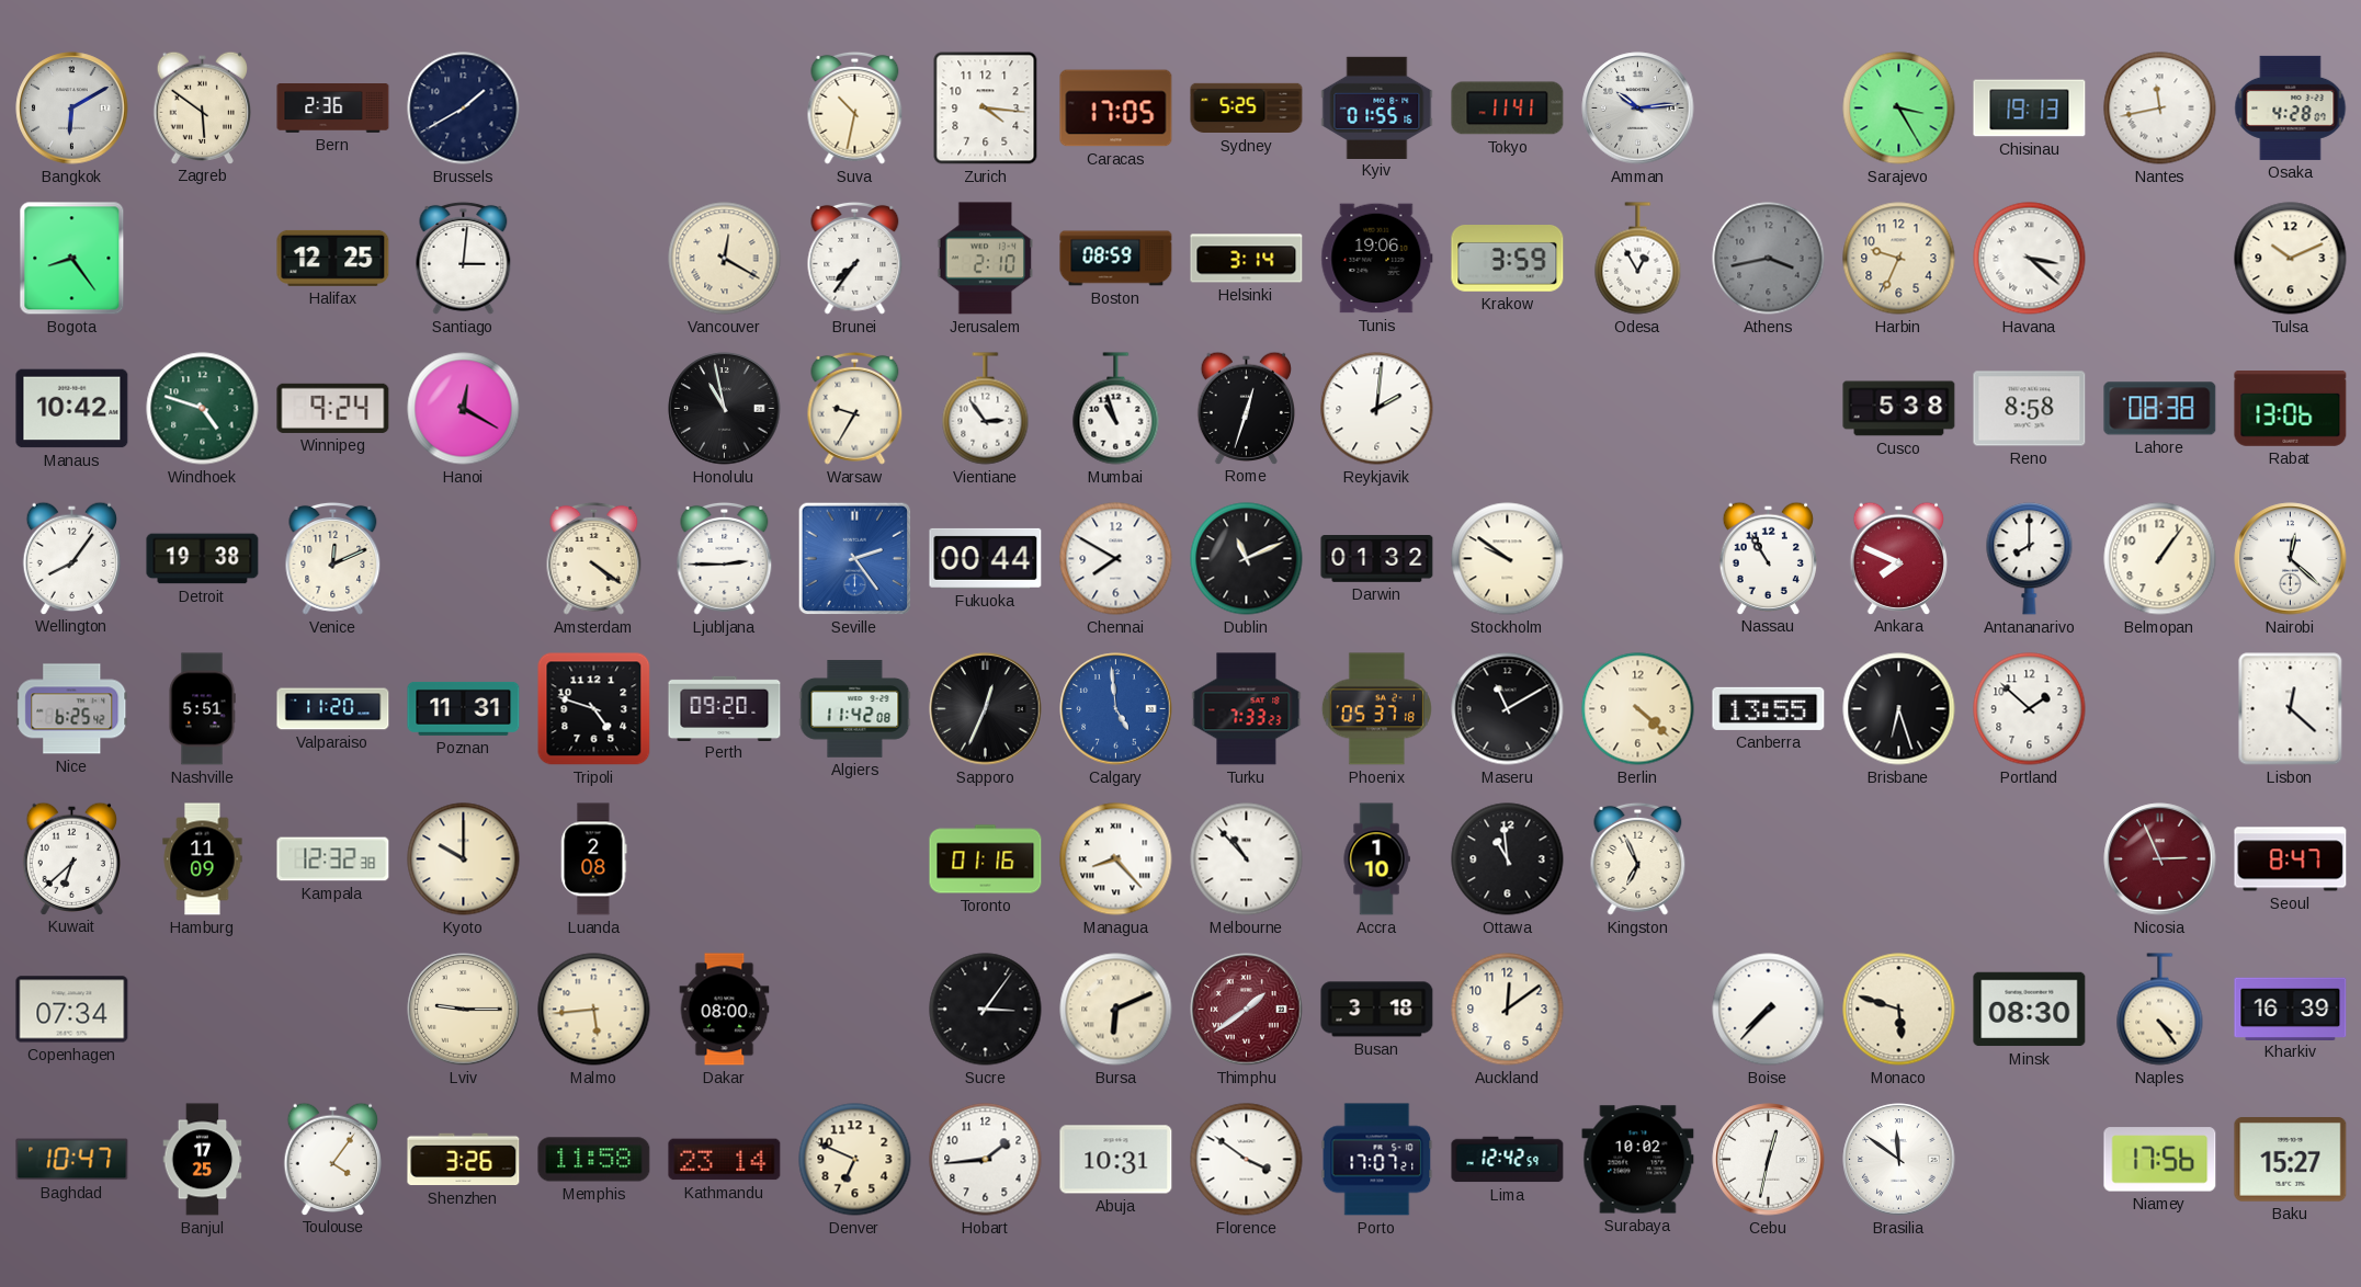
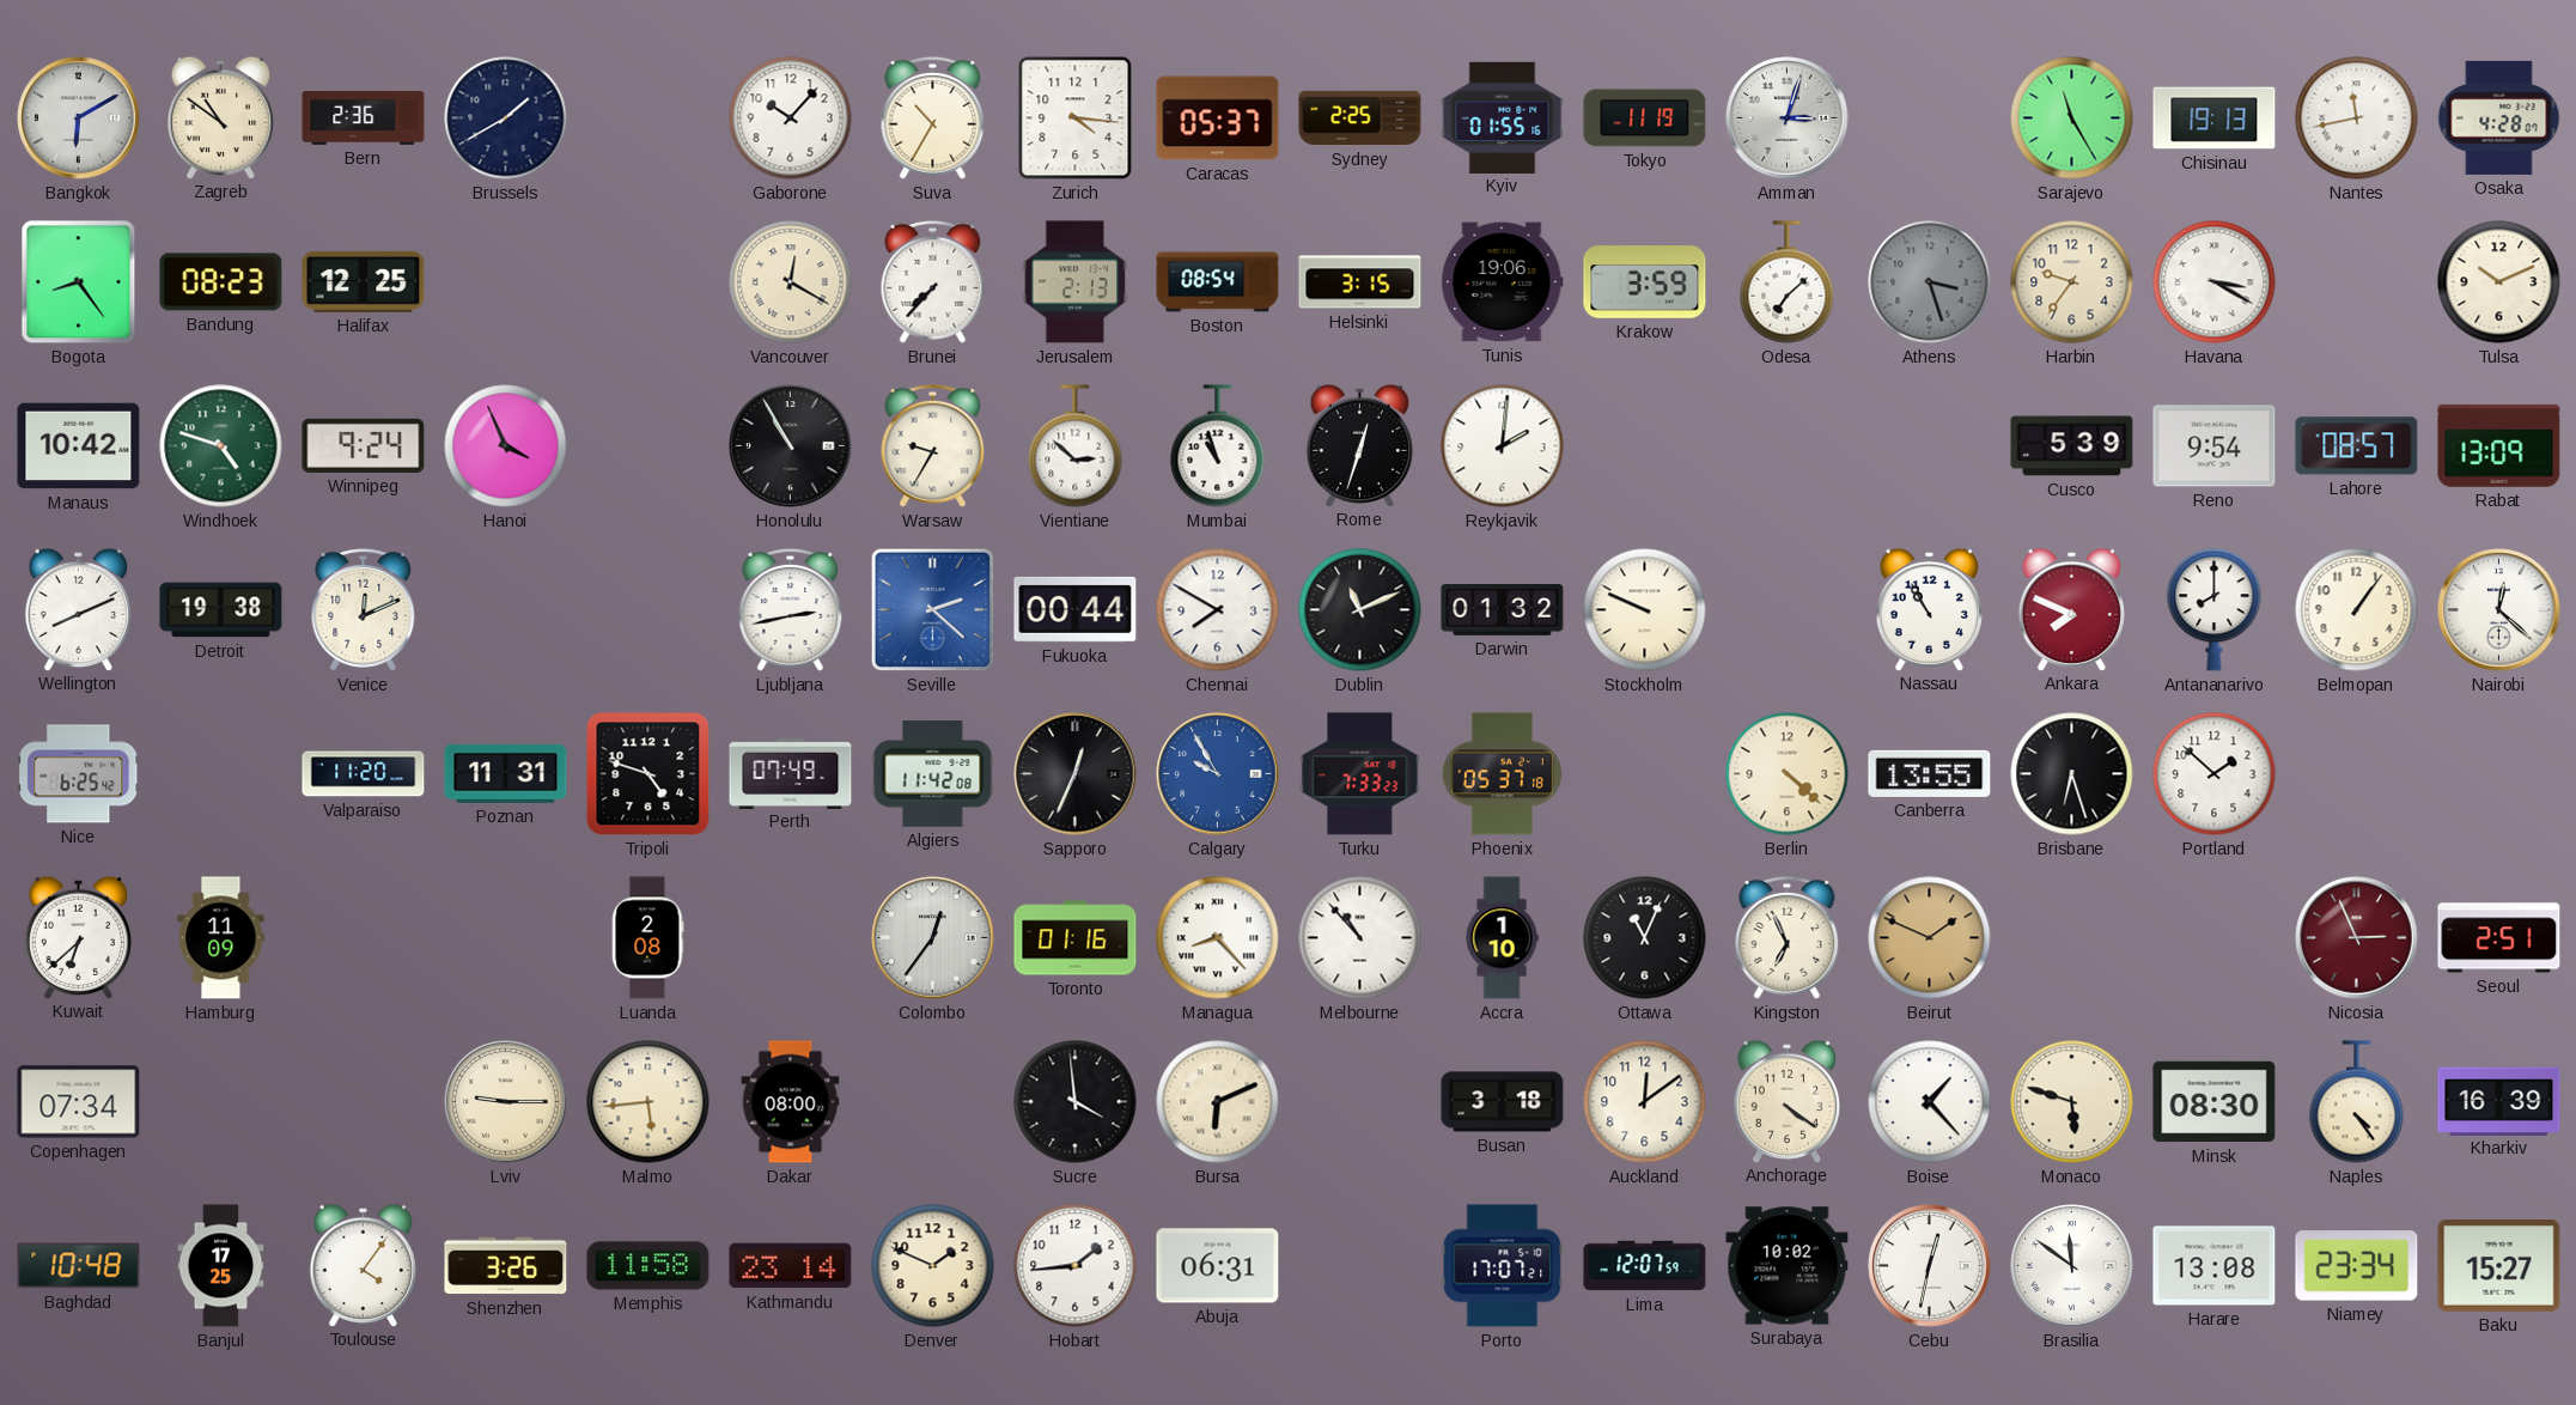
Zagreb: 5:51 -> 10:51 (220, 117)
Gaborone: none -> 10:07 (791, 118)
Suva: 10:32 -> 10:35 (933, 117)
Caracas: 17:05 -> 05:37 (1218, 118)
Sydney: 5:25 -> 2:25 (1360, 118)
Tokyo: 11:41 -> 11:19 (1645, 118)
Amman: 10:14 -> 3:03 (1788, 118)
Sarajevo: 3:25 -> 11:25 (2072, 118)
Bandung: none -> 08:23 (221, 282)
Santiago: 3:01 -> none (464, 258)
Brunei: 7:36 -> 7:37 (933, 281)
Jerusalem: 2:10 -> 2:13 (1076, 282)
Boston: 08:59 -> 08:54 (1218, 282)
Helsinki: 3:14 -> 3:15 (1360, 282)
Odesa: 12:55 -> 7:08 (1788, 282)
Athens: 3:43 -> 3:27 (1930, 282)
Harbin: 9:34 -> 9:36 (2072, 282)
Havana: 3:22 -> 3:20 (2215, 282)
Hanoi: 12:20 -> 3:56 (506, 446)
Honolulu: 10:58 -> 10:55 (791, 446)
Vientiane: 2:54 -> 2:52 (1076, 446)
Cusco: 5:38 -> 5:39 (2072, 446)
Reno: 8:58 -> 9:54 (2215, 446)
Lahore: 08:38 -> 08:57 (2357, 446)
Rabat: 13:06 -> 13:09 (2499, 446)
Wellington: 8:06 -> 8:11 (78, 609)
Amsterdam: 4:21 -> none (594, 558)
Ljubljana: 2:45 -> 2:43 (791, 609)
Seville: 2:24 -> 2:22 (933, 610)
Stockholm: 9:51 -> 9:49 (1645, 610)
Nashville: 5:51 -> none (202, 709)
Perth: 09:20 -> 07:49 (791, 773)
Calgary: 4:59 -> 9:55 (1218, 774)
Maseru: 11:10 -> none (1508, 709)
Lisbon: 12:22 -> none (2291, 709)
Kampala: 12:32 -> none (333, 859)
Kyoto: 10:00 -> none (464, 859)
Colombo: none -> 12:36 (933, 938)
Ottawa: 10:59 -> 11:04 (1645, 938)
Beirut: none -> 1:49 (1930, 938)
Seoul: 8:47 -> 2:51 (2499, 938)
Sucre: 3:06 -> 3:59 (1076, 1102)
Thimphu: 1:39 -> none (1247, 1010)
Anchorage: none -> 4:21 (1786, 1101)
Boise: 7:37 -> 1:23 (1930, 1102)
Baghdad: 10:47 -> 10:48 (79, 1266)
Denver: 6:49 -> 1:49 (933, 1266)
Abuja: 10:31 -> 06:31 (1218, 1266)
Florence: 3:51 -> none (1247, 1160)
Lima: 12:42 -> 12:07 (1645, 1266)
Harare: none -> 13:08 (2215, 1266)
Niamey: 17:56 -> 23:34 (2357, 1266)
